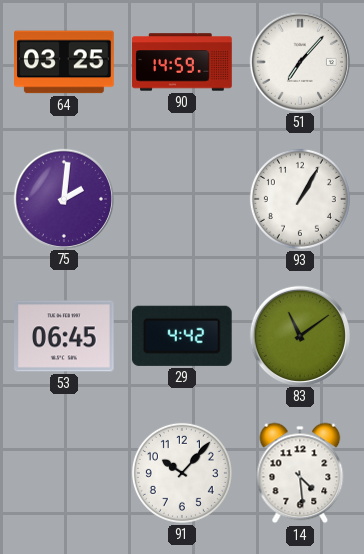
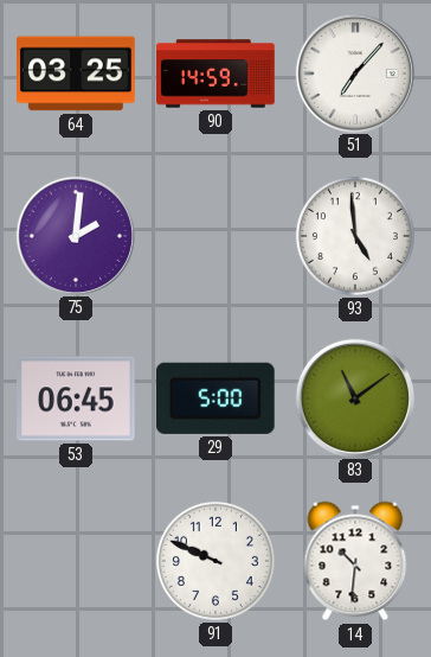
93: 1:05 -> 4:59 (355, 236)
29: 4:42 -> 5:00 (215, 398)
91: 10:07 -> 9:49 (215, 561)
14: 4:29 -> 10:31 (355, 561)
